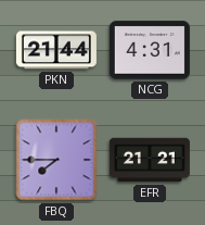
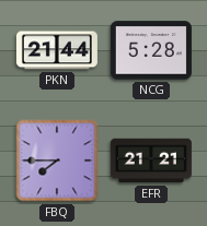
NCG: 4:31 -> 5:28 (151, 50)
